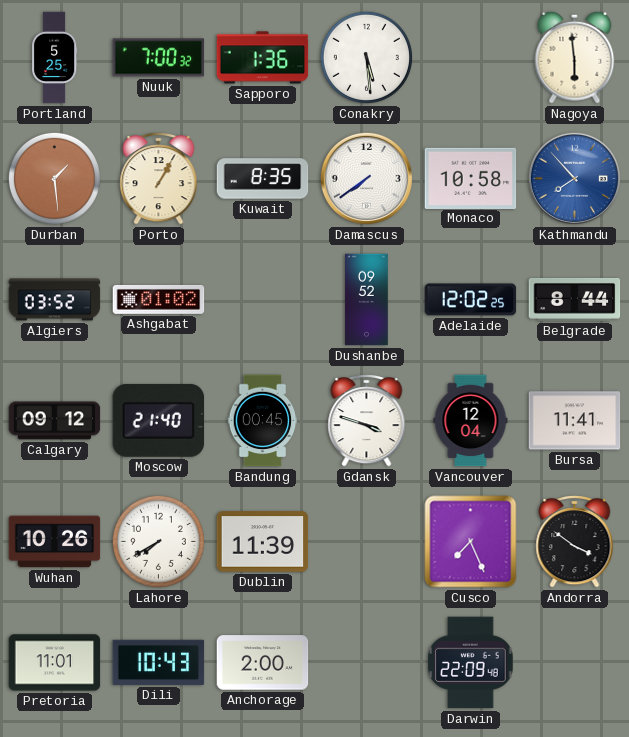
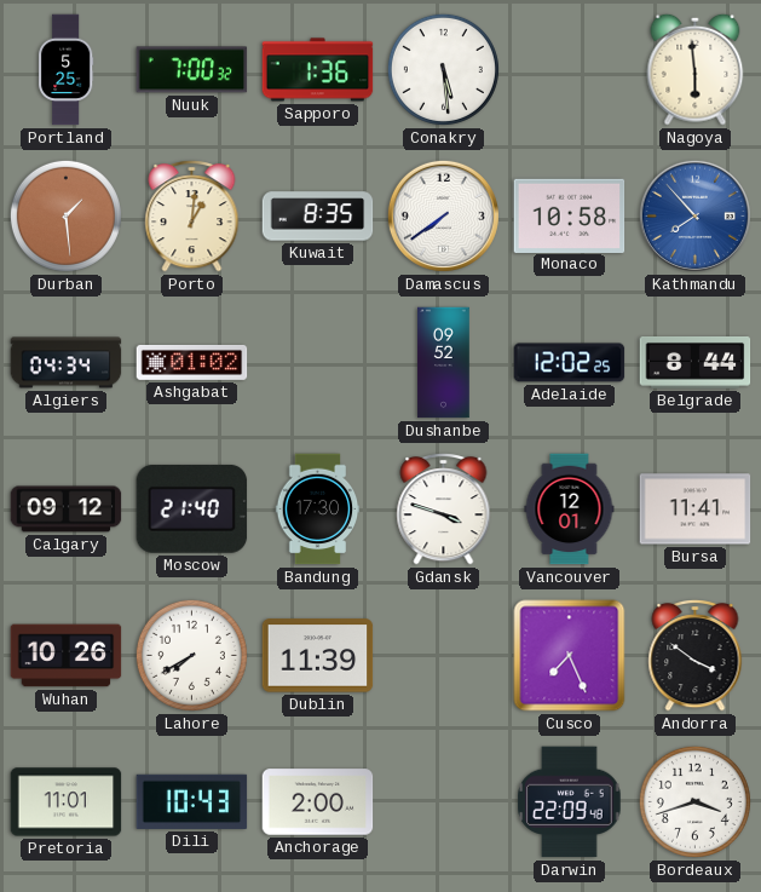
Porto: 1:05 -> 1:01 (192, 215)
Algiers: 03:52 -> 04:34 (67, 363)
Bandung: 00:45 -> 17:30 (318, 510)
Vancouver: 12:04 -> 12:01 (570, 510)
Bordeaux: none -> 3:42 (694, 801)
